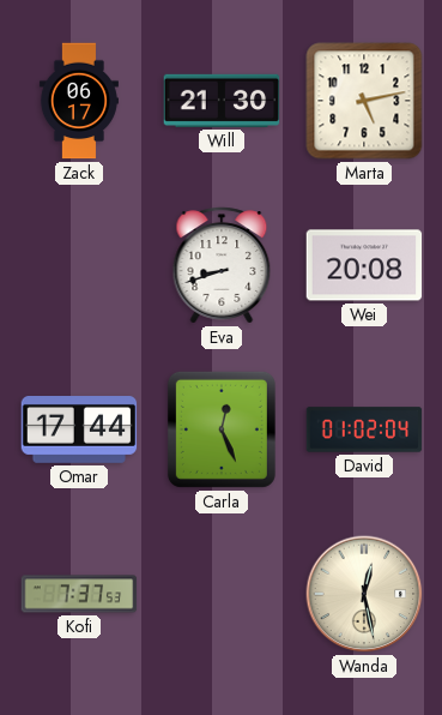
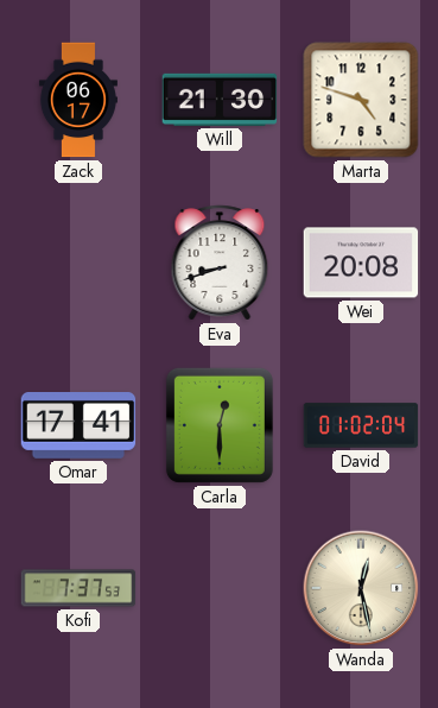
Marta: 5:13 -> 4:48 (361, 100)
Omar: 17:44 -> 17:41 (78, 426)
Carla: 12:26 -> 12:30 (220, 425)
